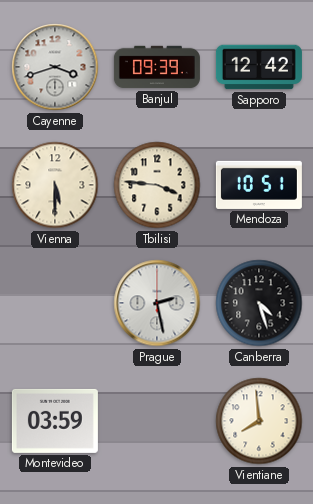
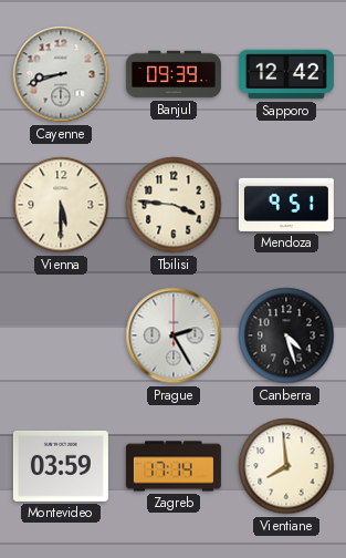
Cayenne: 3:42 -> 8:42 (61, 74)
Mendoza: 10:51 -> 9:51 (286, 205)
Prague: 2:28 -> 2:25 (174, 335)
Zagreb: none -> 17:14 (174, 466)
